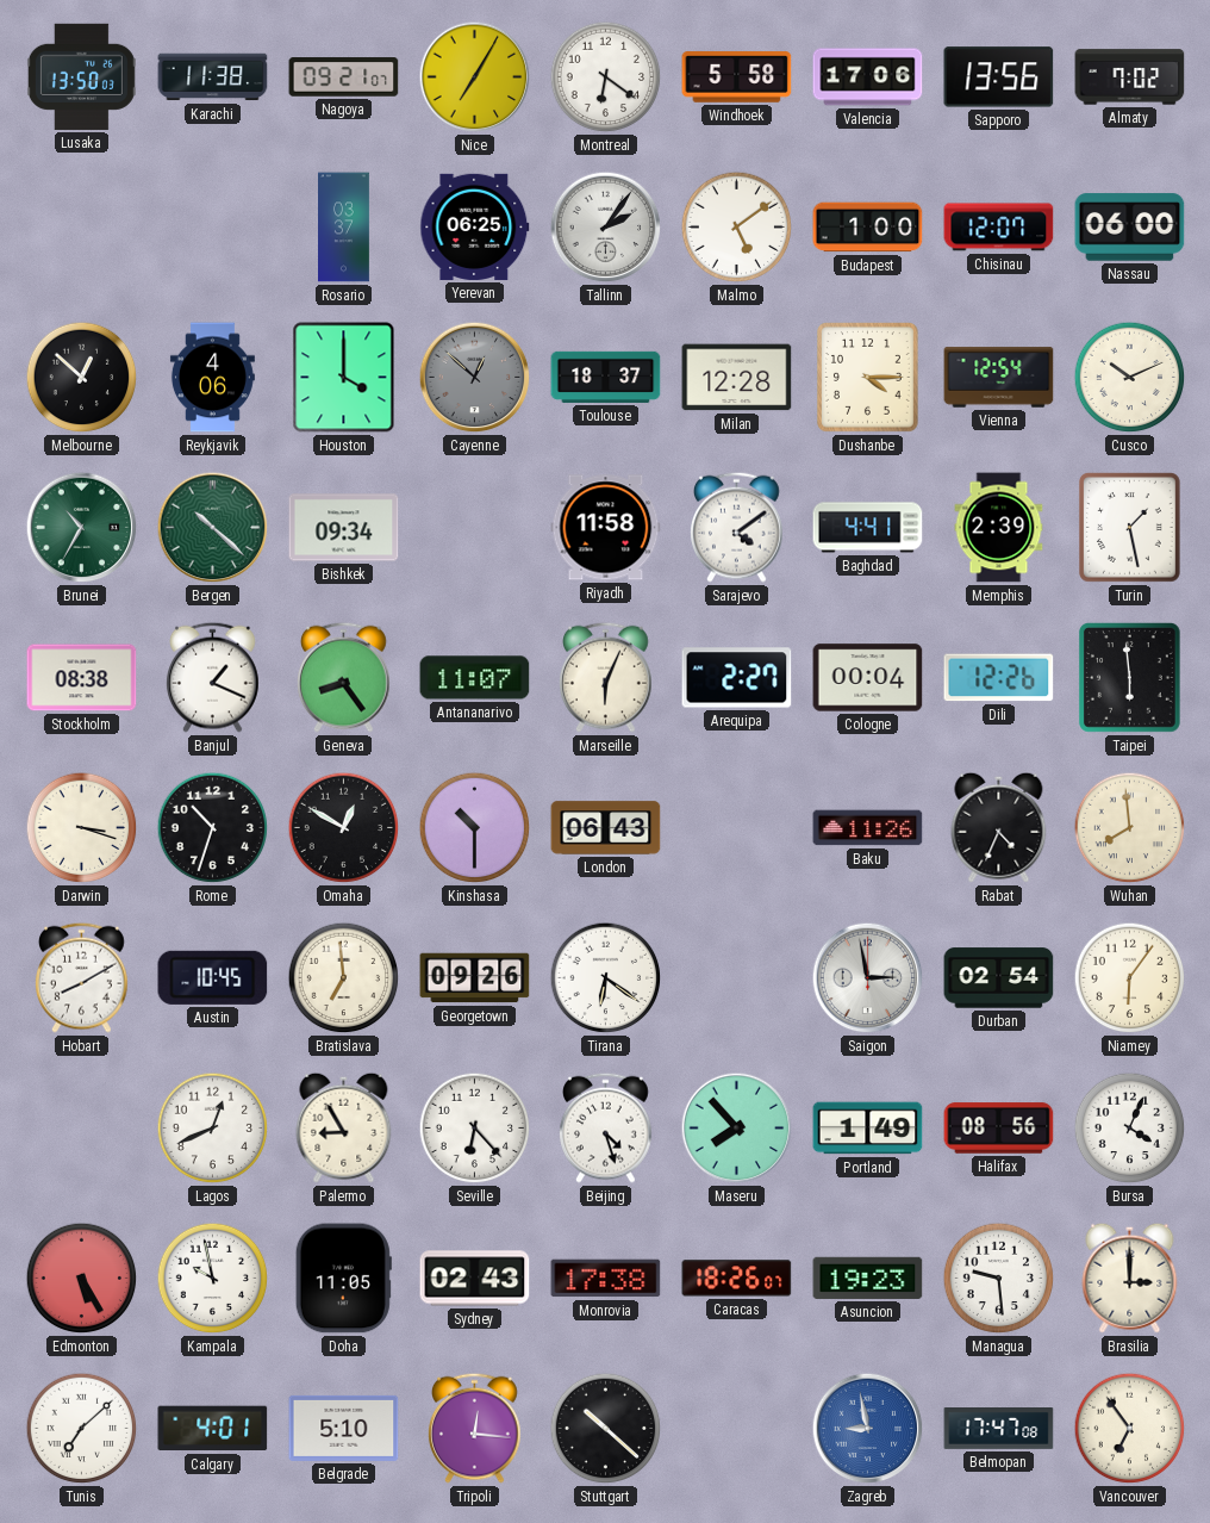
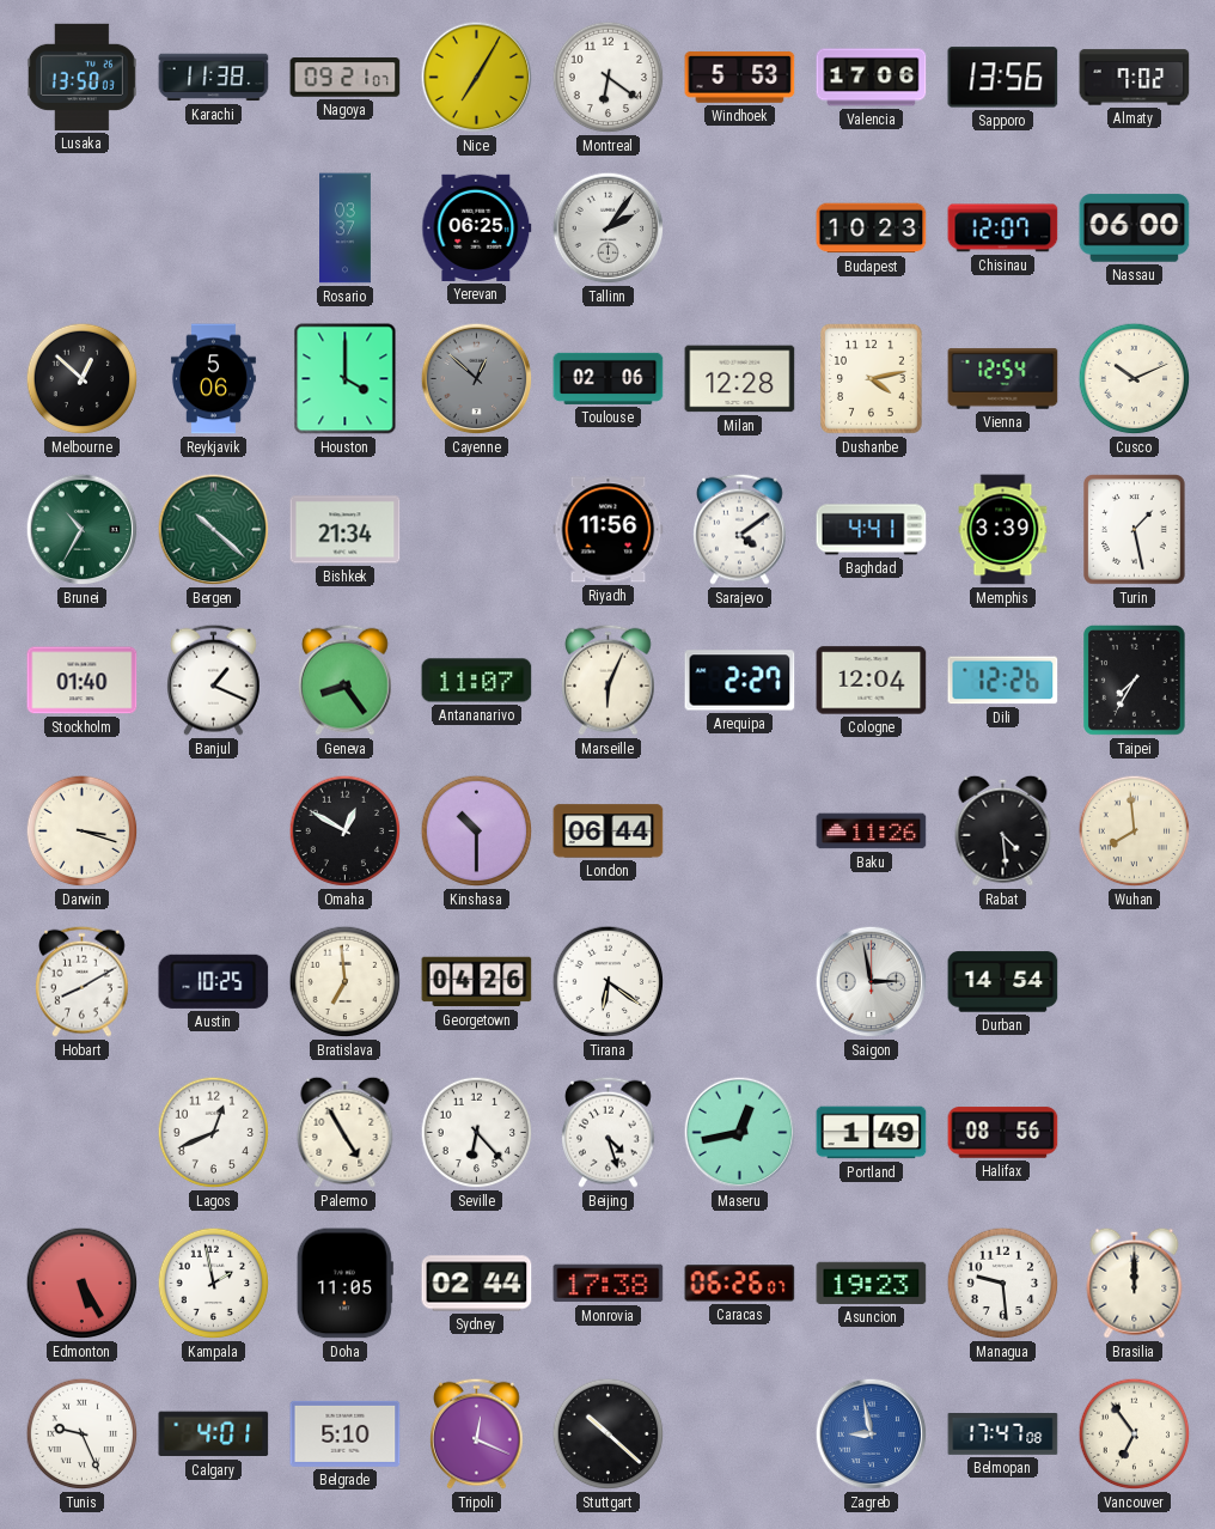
Windhoek: 5:58 -> 5:53 (740, 78)
Malmo: 5:09 -> none (737, 228)
Budapest: 1:00 -> 10:23 (872, 229)
Reykjavik: 4:06 -> 5:06 (213, 379)
Toulouse: 18:37 -> 02:06 (609, 378)
Dushanbe: 4:15 -> 4:13 (872, 379)
Bishkek: 09:34 -> 21:34 (346, 530)
Riyadh: 11:58 -> 11:56 (609, 530)
Memphis: 2:39 -> 3:39 (1003, 530)
Stockholm: 08:38 -> 01:40 (83, 681)
Cologne: 00:04 -> 12:04 (872, 681)
Taipei: 5:59 -> 7:35 (1135, 681)
Rome: 10:33 -> none (213, 828)
London: 06:43 -> 06:44 (609, 831)
Rabat: 4:34 -> 4:29 (1003, 830)
Austin: 10:45 -> 10:25 (214, 981)
Georgetown: 09:26 -> 04:26 (477, 982)
Durban: 02:54 -> 14:54 (1003, 982)
Niamey: 6:06 -> none (1130, 978)
Palermo: 8:55 -> 4:55 (346, 1132)
Maseru: 7:53 -> 12:43 (740, 1133)
Bursa: 4:04 -> none (1130, 1129)
Kampala: 9:58 -> 1:58 (214, 1284)
Sydney: 02:43 -> 02:44 (477, 1284)
Caracas: 18:26 -> 06:26 (740, 1284)
Brasilia: 3:00 -> 12:00 (1135, 1283)
Tunis: 7:08 -> 9:26 (83, 1434)
Tripoli: 12:16 -> 12:19 (477, 1433)
